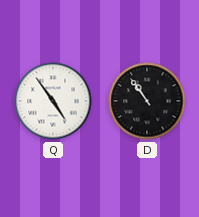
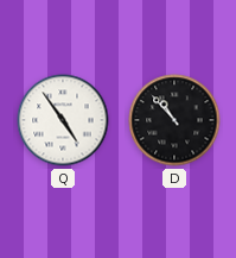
D: 10:54 -> 10:53 (174, 120)
